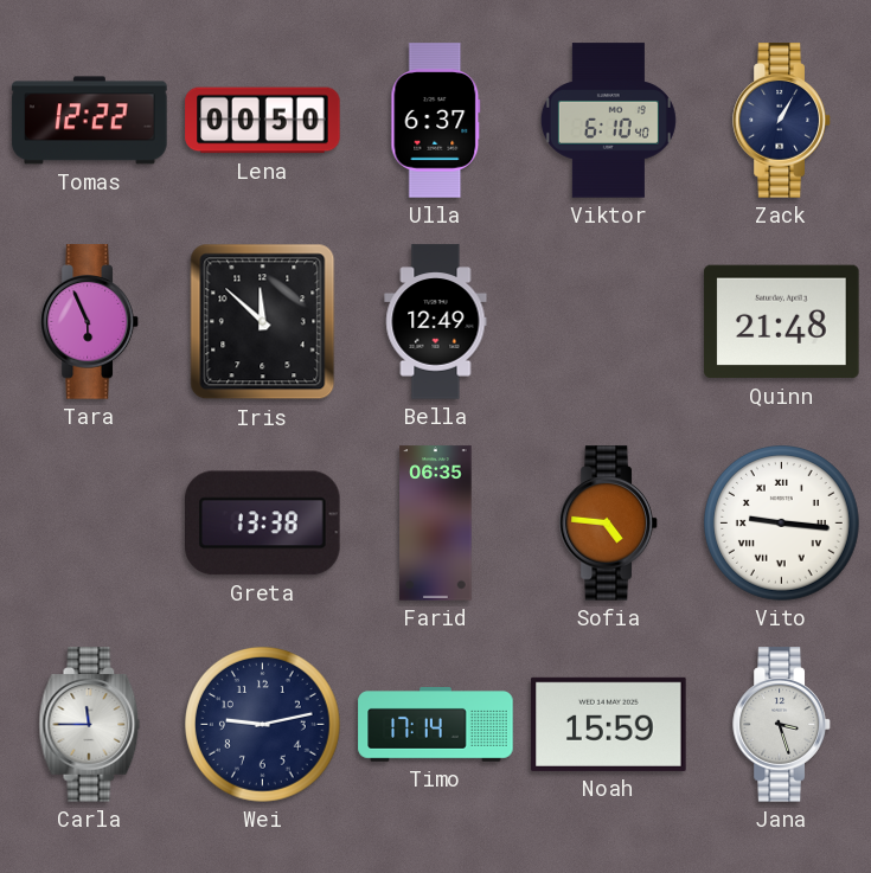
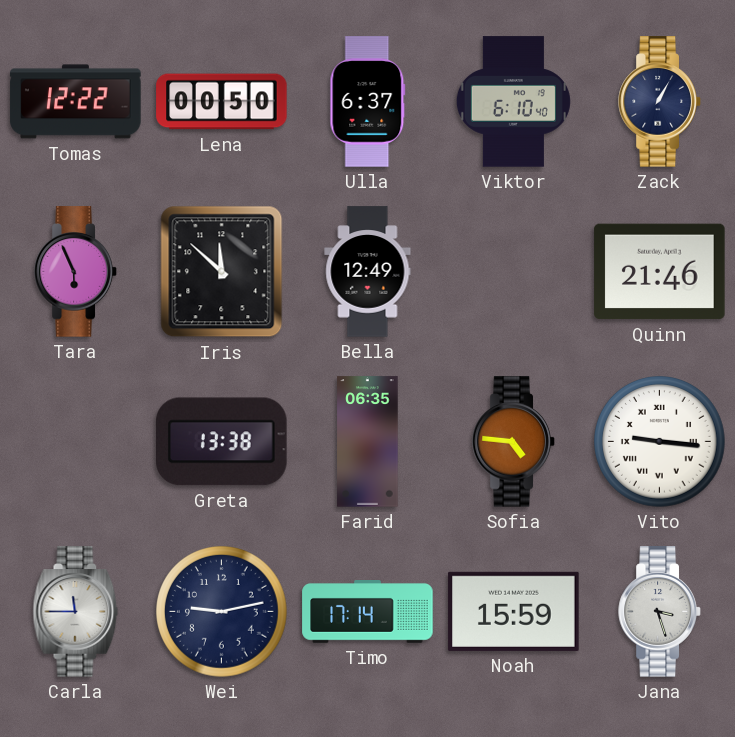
Quinn: 21:48 -> 21:46 (660, 272)
